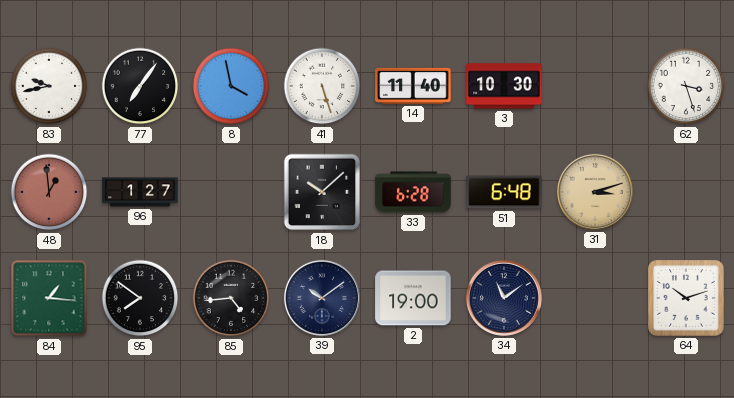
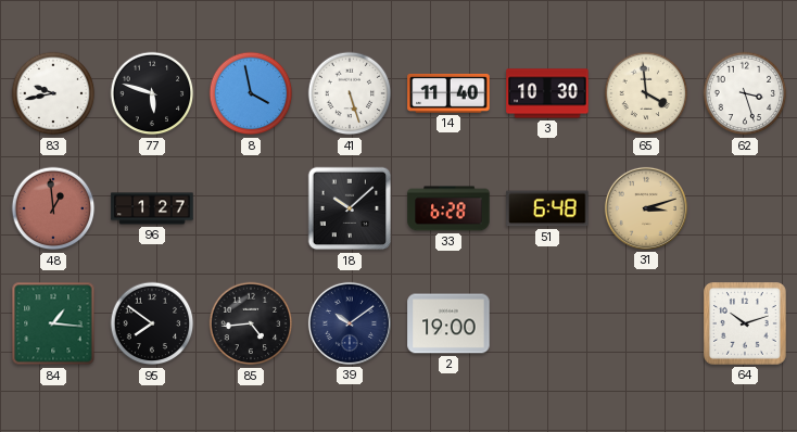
77: 7:06 -> 5:48 (152, 93)
65: none -> 3:59 (646, 93)
34: 11:09 -> none (504, 298)
